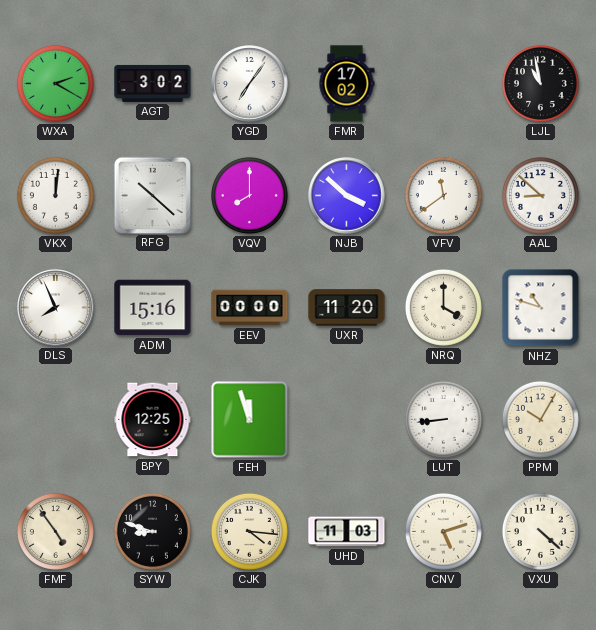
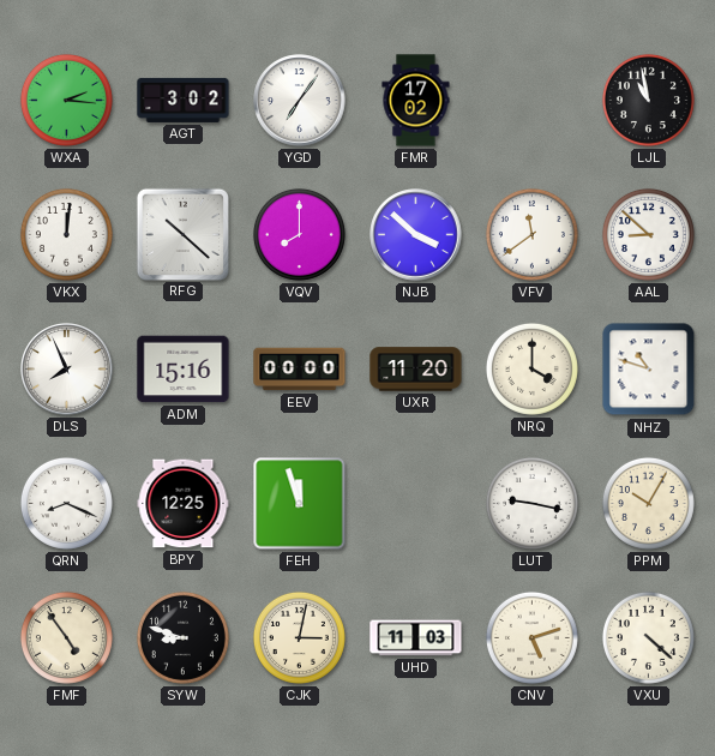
WXA: 2:20 -> 2:16 (66, 100)
QRN: none -> 8:19 (66, 503)
LUT: 8:44 -> 9:17 (531, 503)
CJK: 4:16 -> 3:02 (299, 637)
